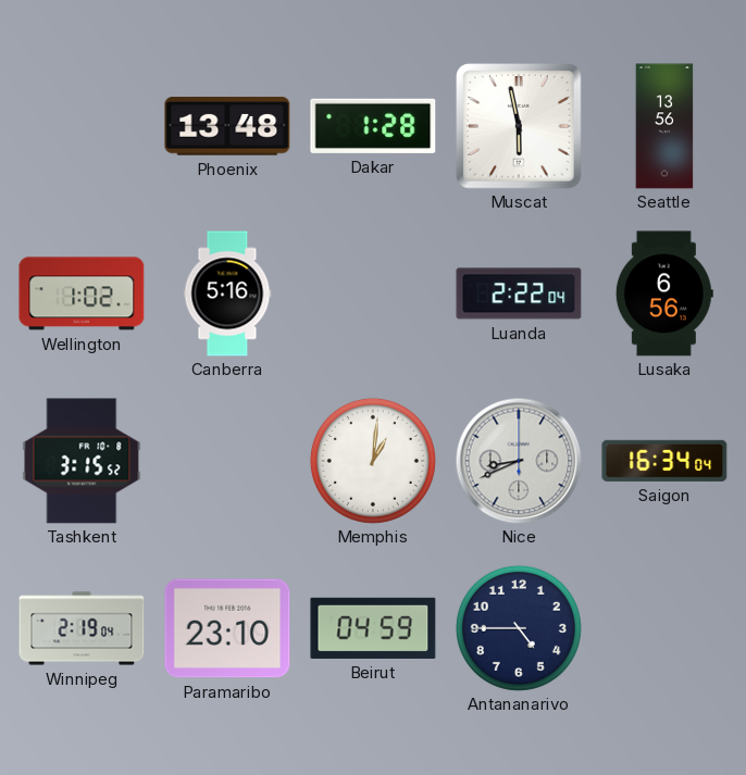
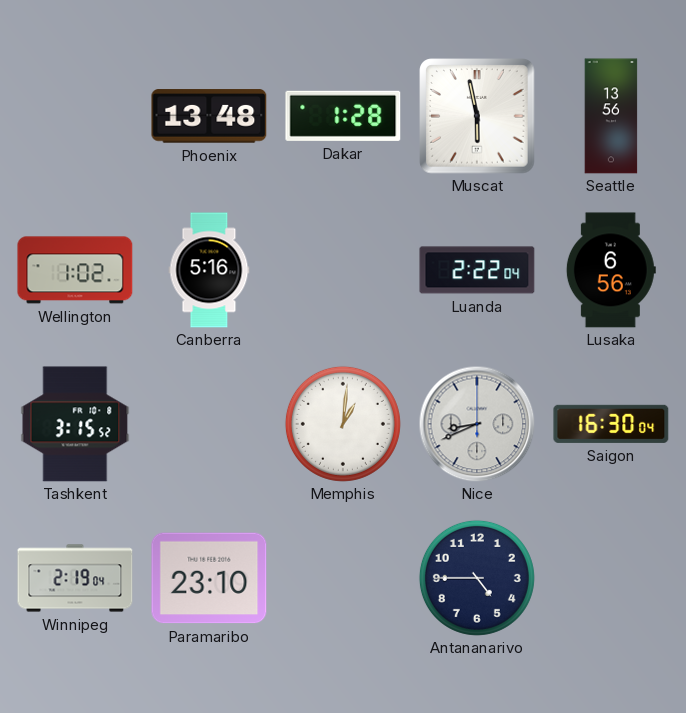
Saigon: 16:34 -> 16:30 (611, 424)
Beirut: 04:59 -> none (373, 628)
